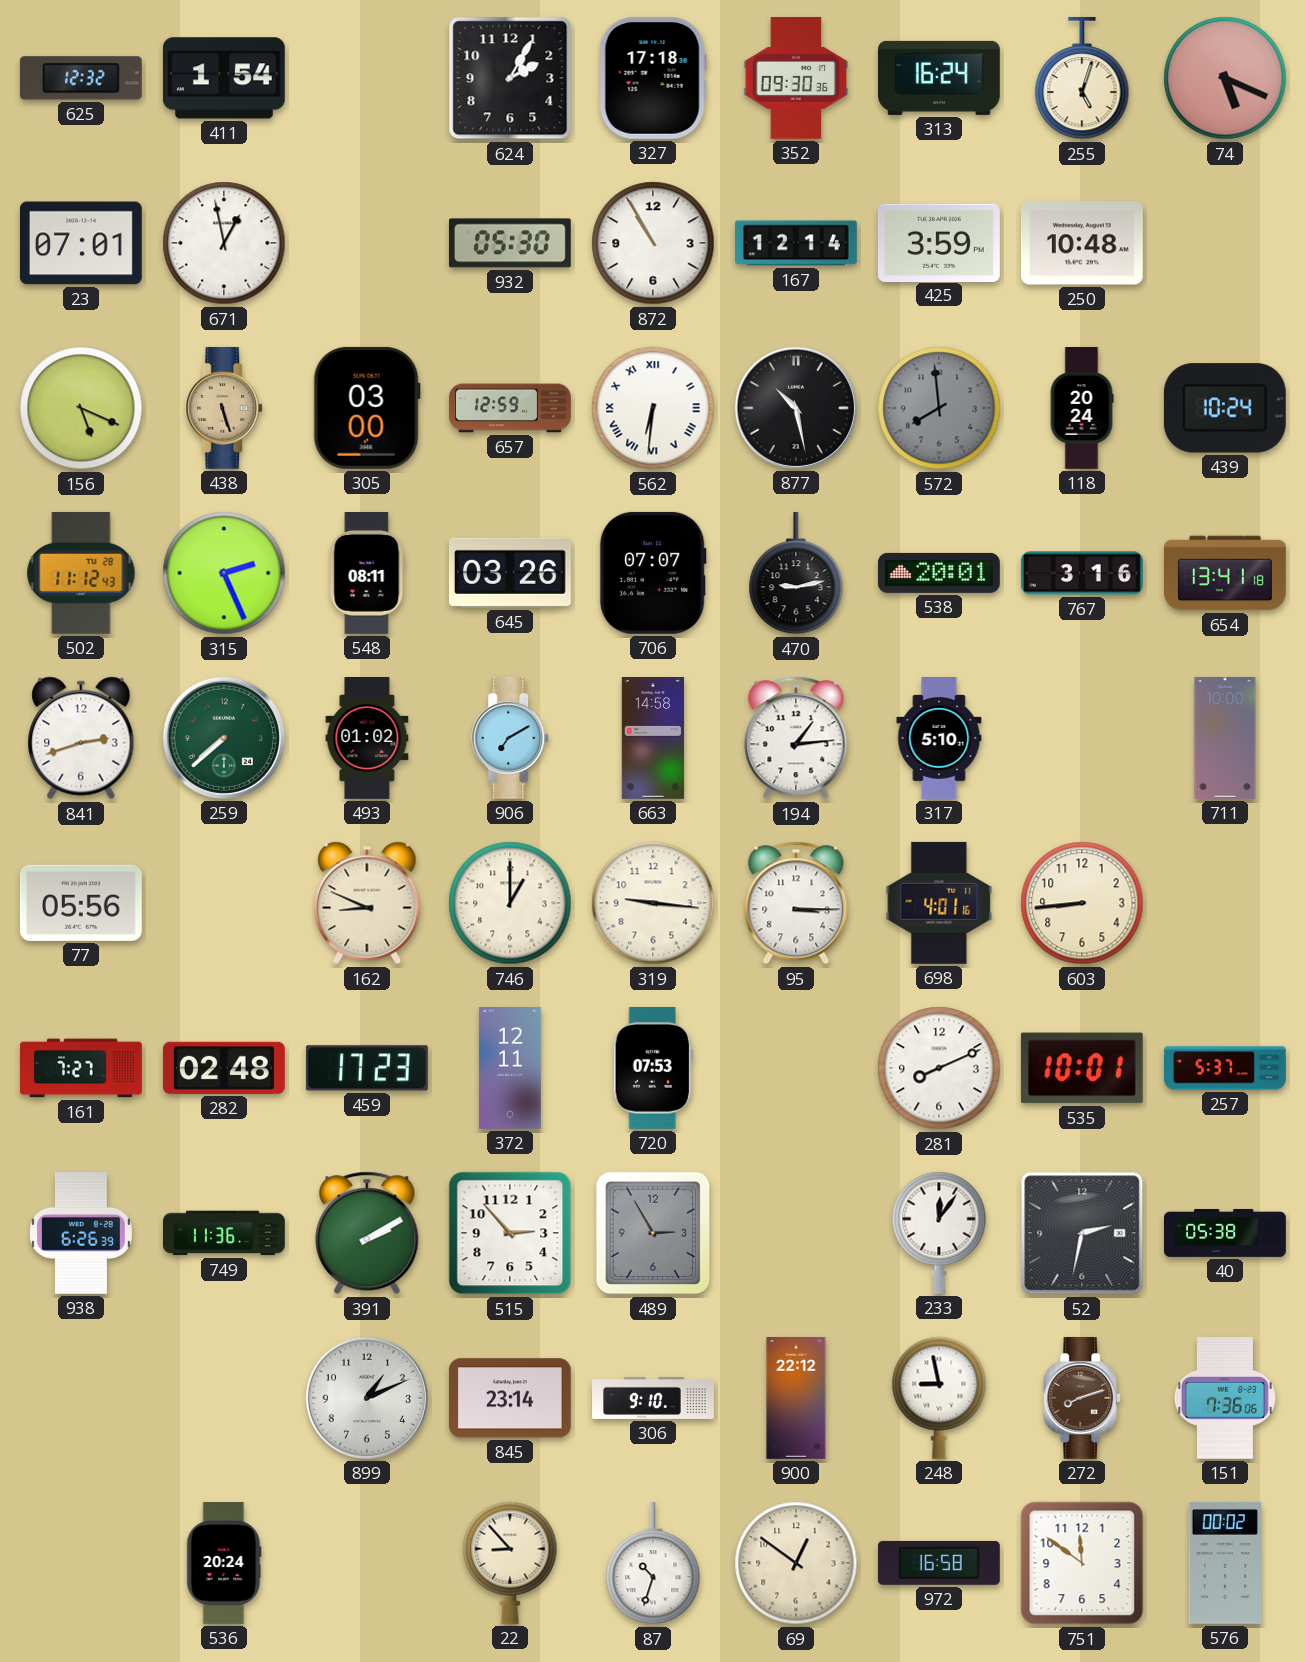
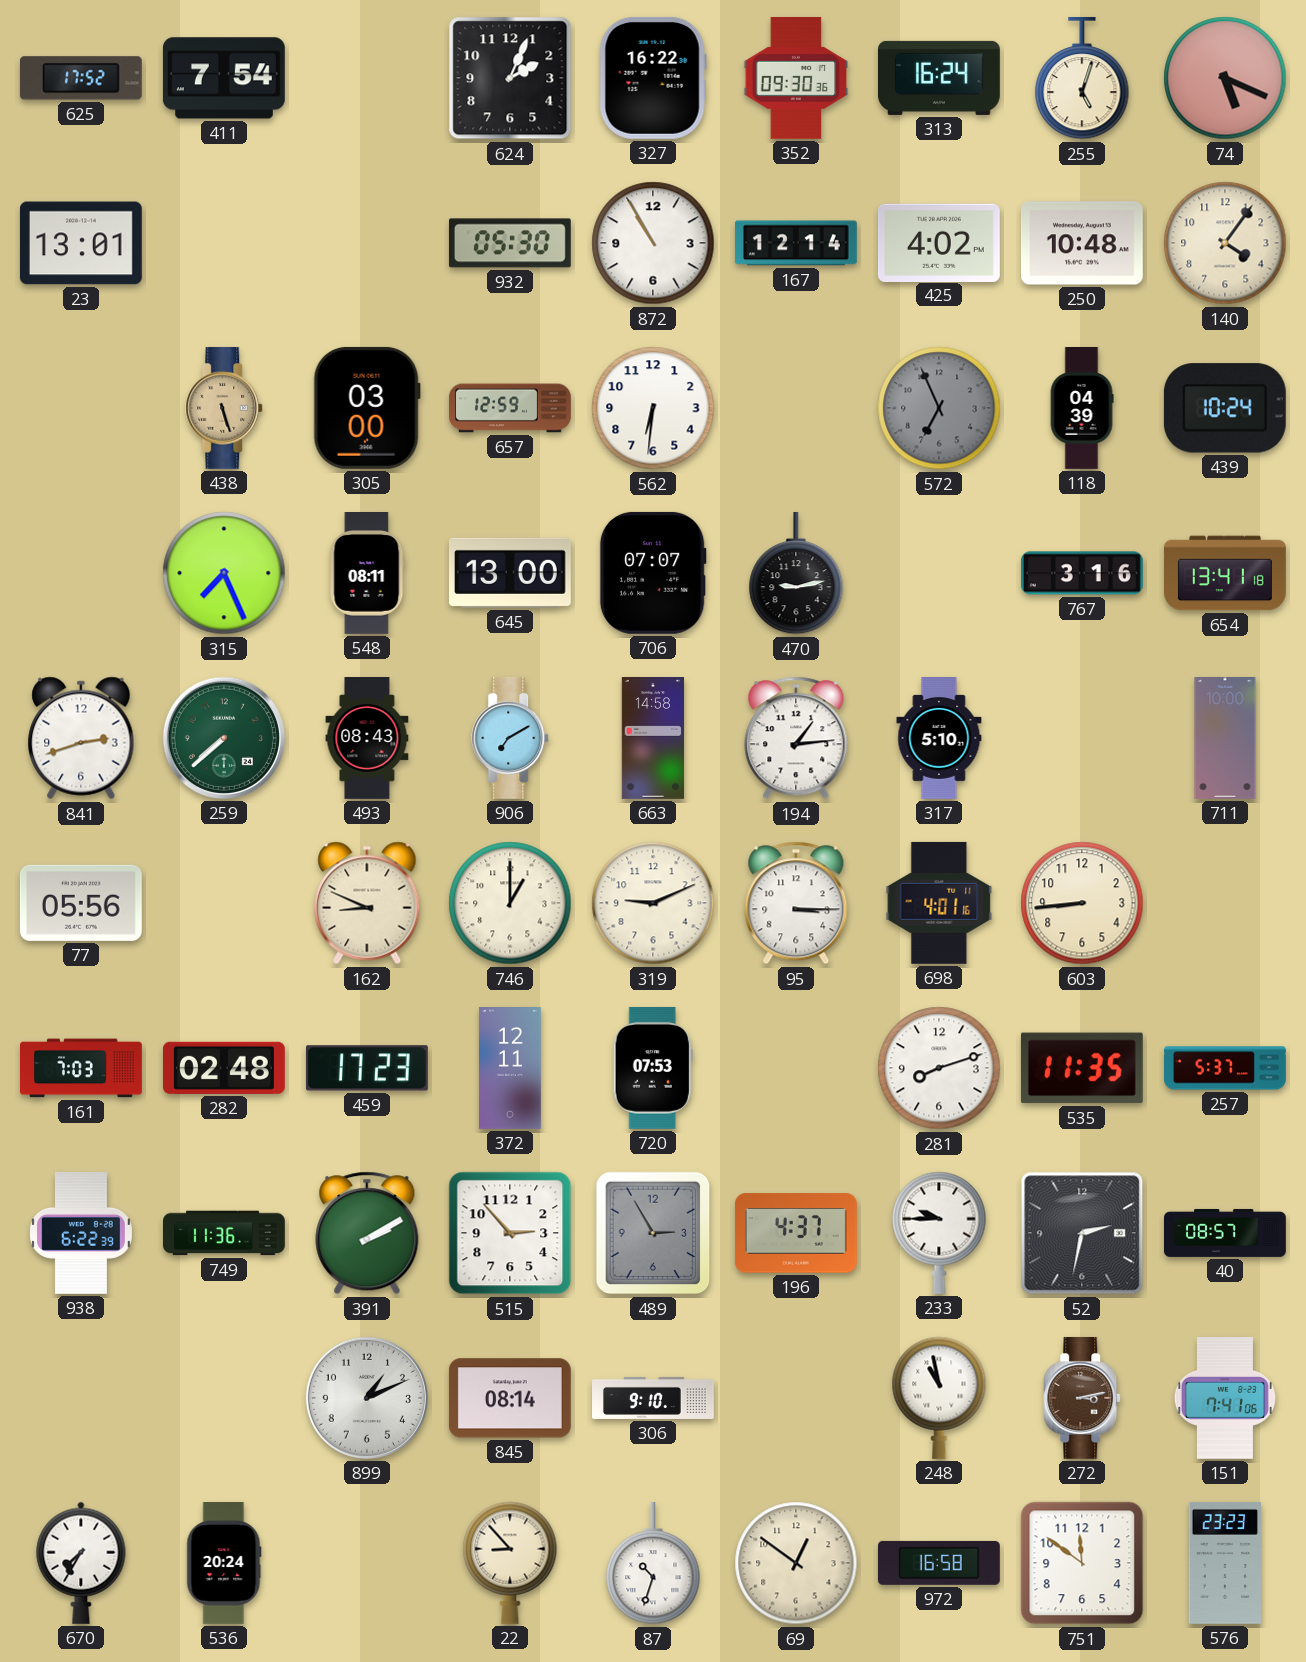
625: 12:32 -> 17:52 (81, 78)
411: 1:54 -> 7:54 (224, 78)
624: 2:05 -> 2:04 (510, 78)
327: 17:18 -> 16:22 (653, 78)
23: 07:01 -> 13:01 (81, 243)
671: 12:58 -> none (224, 243)
425: 3:59 -> 4:02 (939, 242)
140: none -> 4:06 (1225, 243)
156: 5:19 -> none (81, 408)
562 numerals: Roman -> Arabic (653, 408)
877: 10:28 -> none (796, 408)
572: 7:59 -> 6:56 (939, 408)
118: 20:24 -> 04:39 (1082, 409)
502: 11:12 -> none (81, 573)
315: 2:26 -> 7:26 (224, 573)
645: 03:26 -> 13:00 (510, 573)
538: 20:01 -> none (939, 573)
493: 01:02 -> 08:43 (367, 739)
319: 9:16 -> 9:11 (653, 903)
161: 7:27 -> 7:03 (82, 1068)
281: 8:11 -> 8:12 (939, 1068)
535: 10:01 -> 11:35 (1082, 1068)
938: 6:26 -> 6:22 (81, 1233)
196: none -> 4:37 (796, 1233)
233: 12:06 -> 9:45 (939, 1233)
40: 05:38 -> 08:57 (1226, 1233)
845: 23:14 -> 08:14 (510, 1398)
900: 22:12 -> none (796, 1399)
248: 8:58 -> 10:58 (939, 1398)
272: 8:12 -> 3:13 (1083, 1398)
151: 7:36 -> 7:41 (1225, 1399)
670: none -> 7:35 (81, 1563)
576: 00:02 -> 23:23 (1225, 1563)
